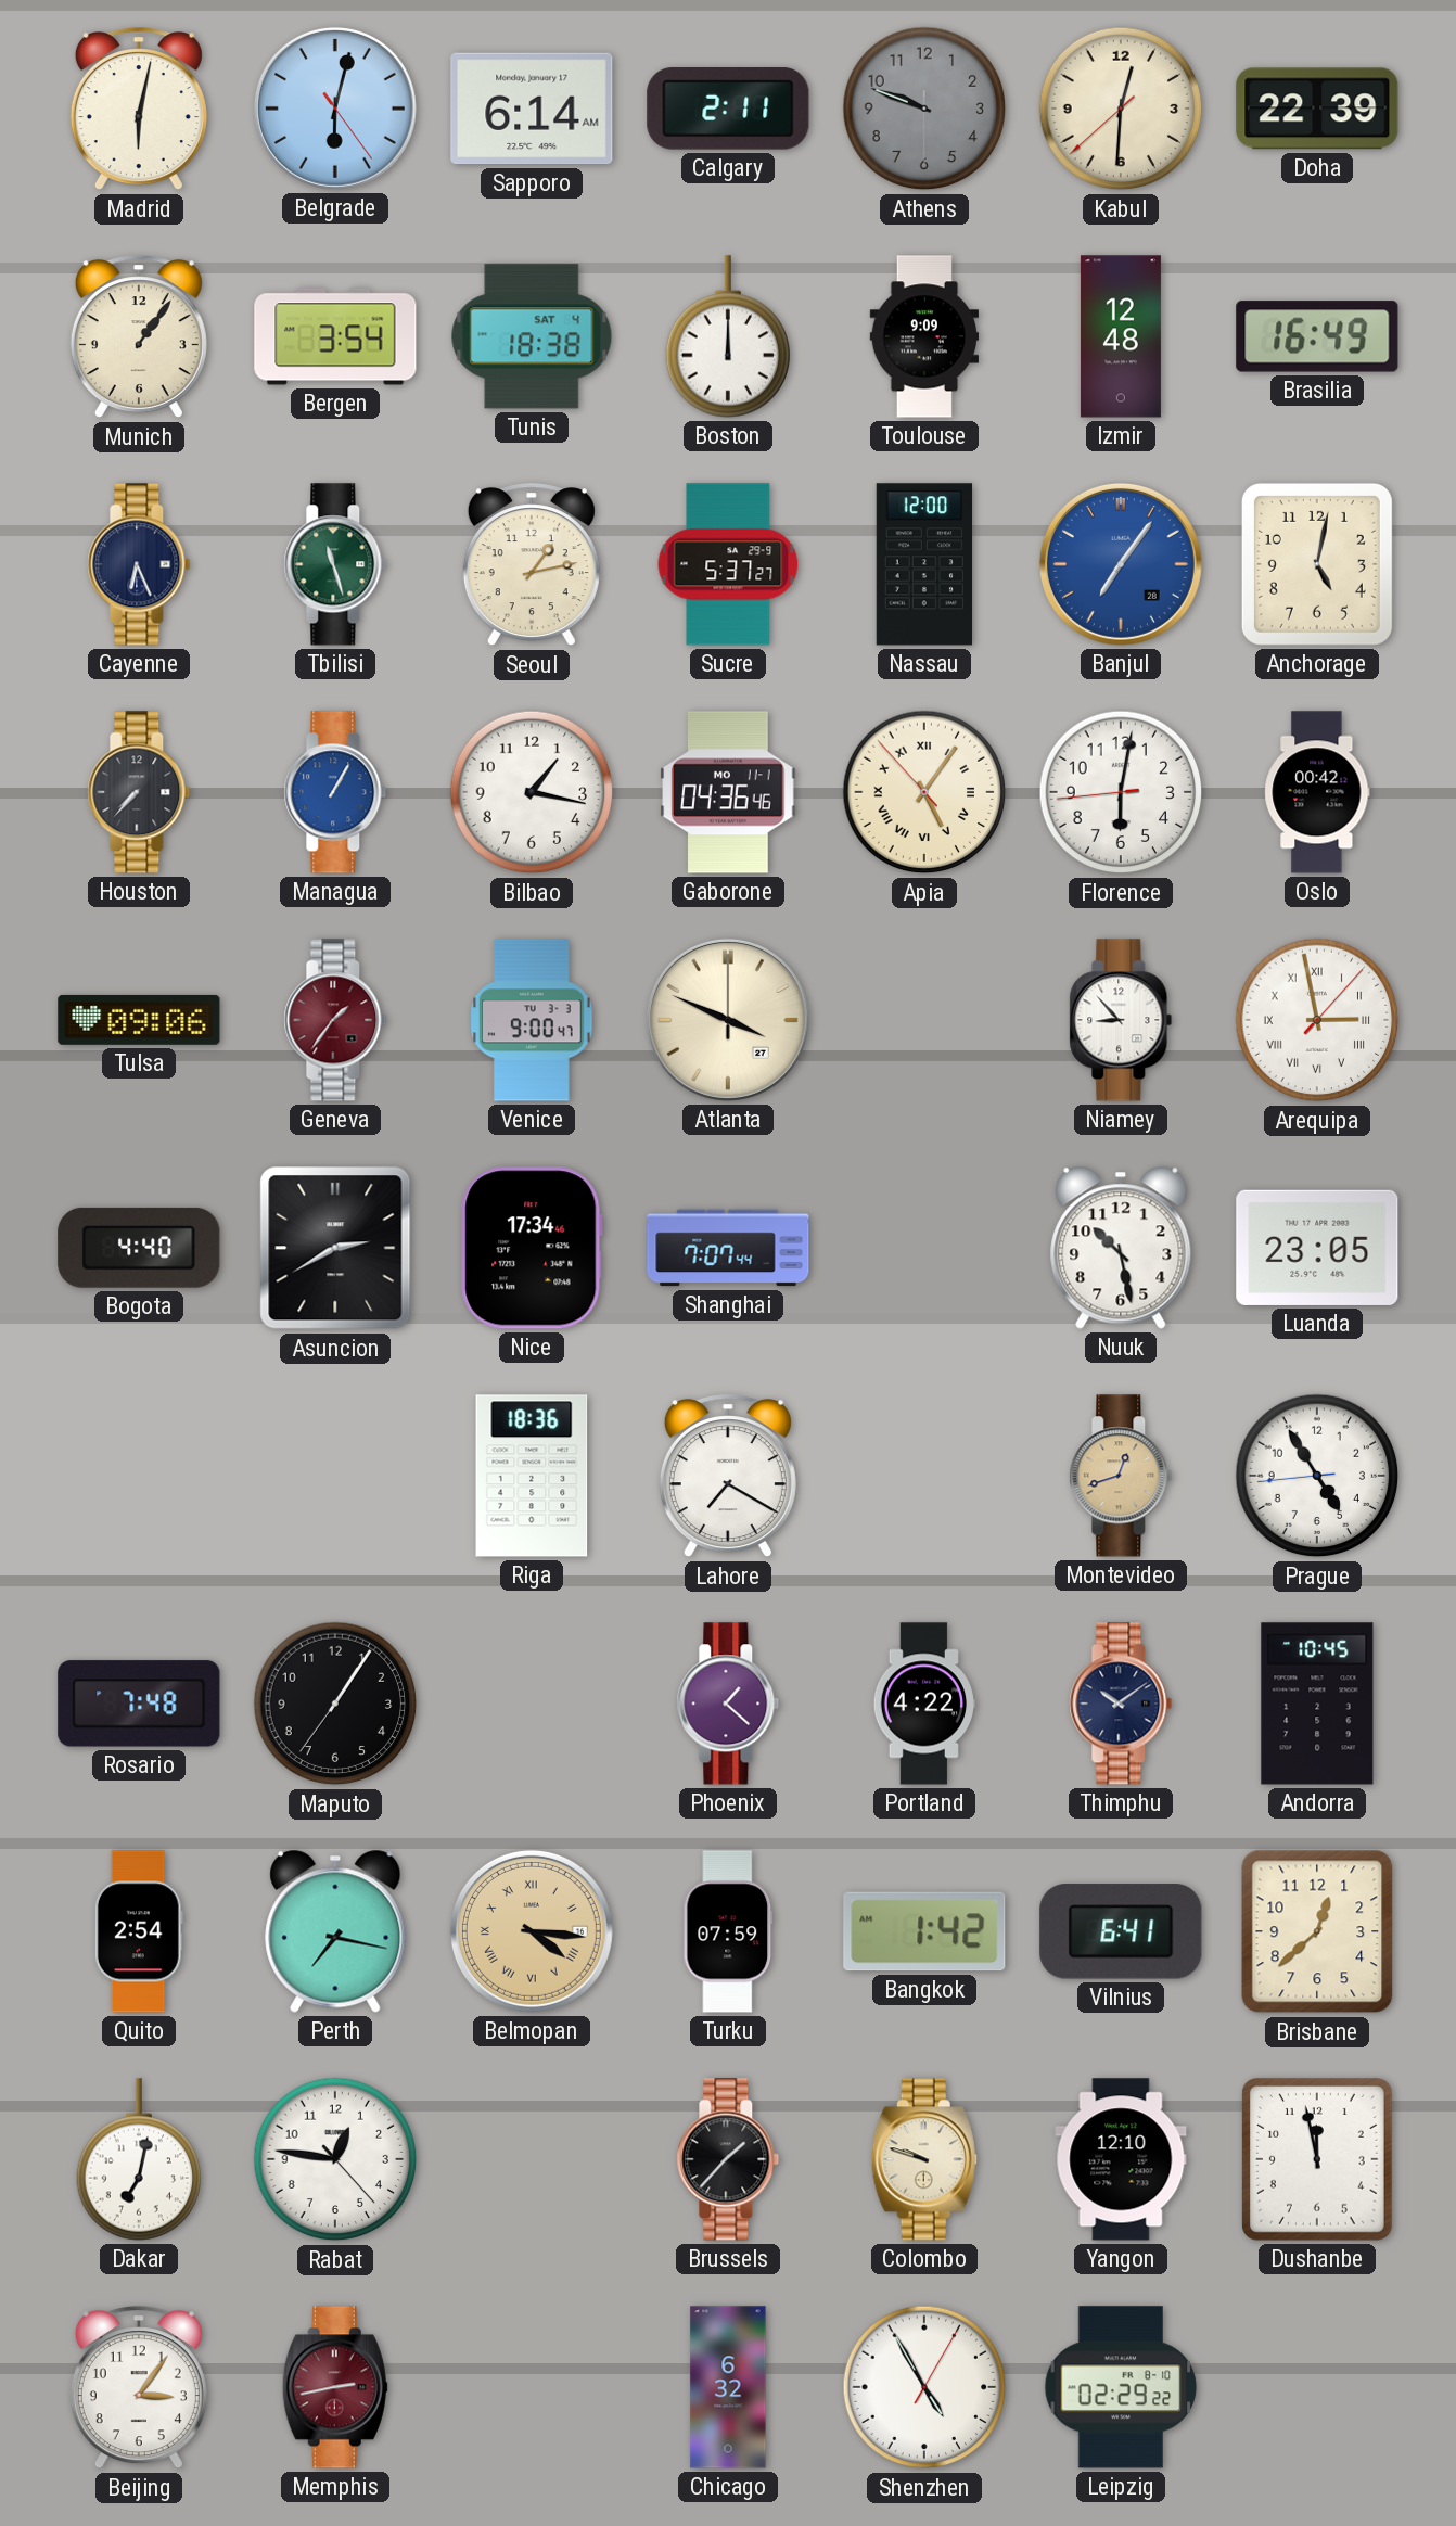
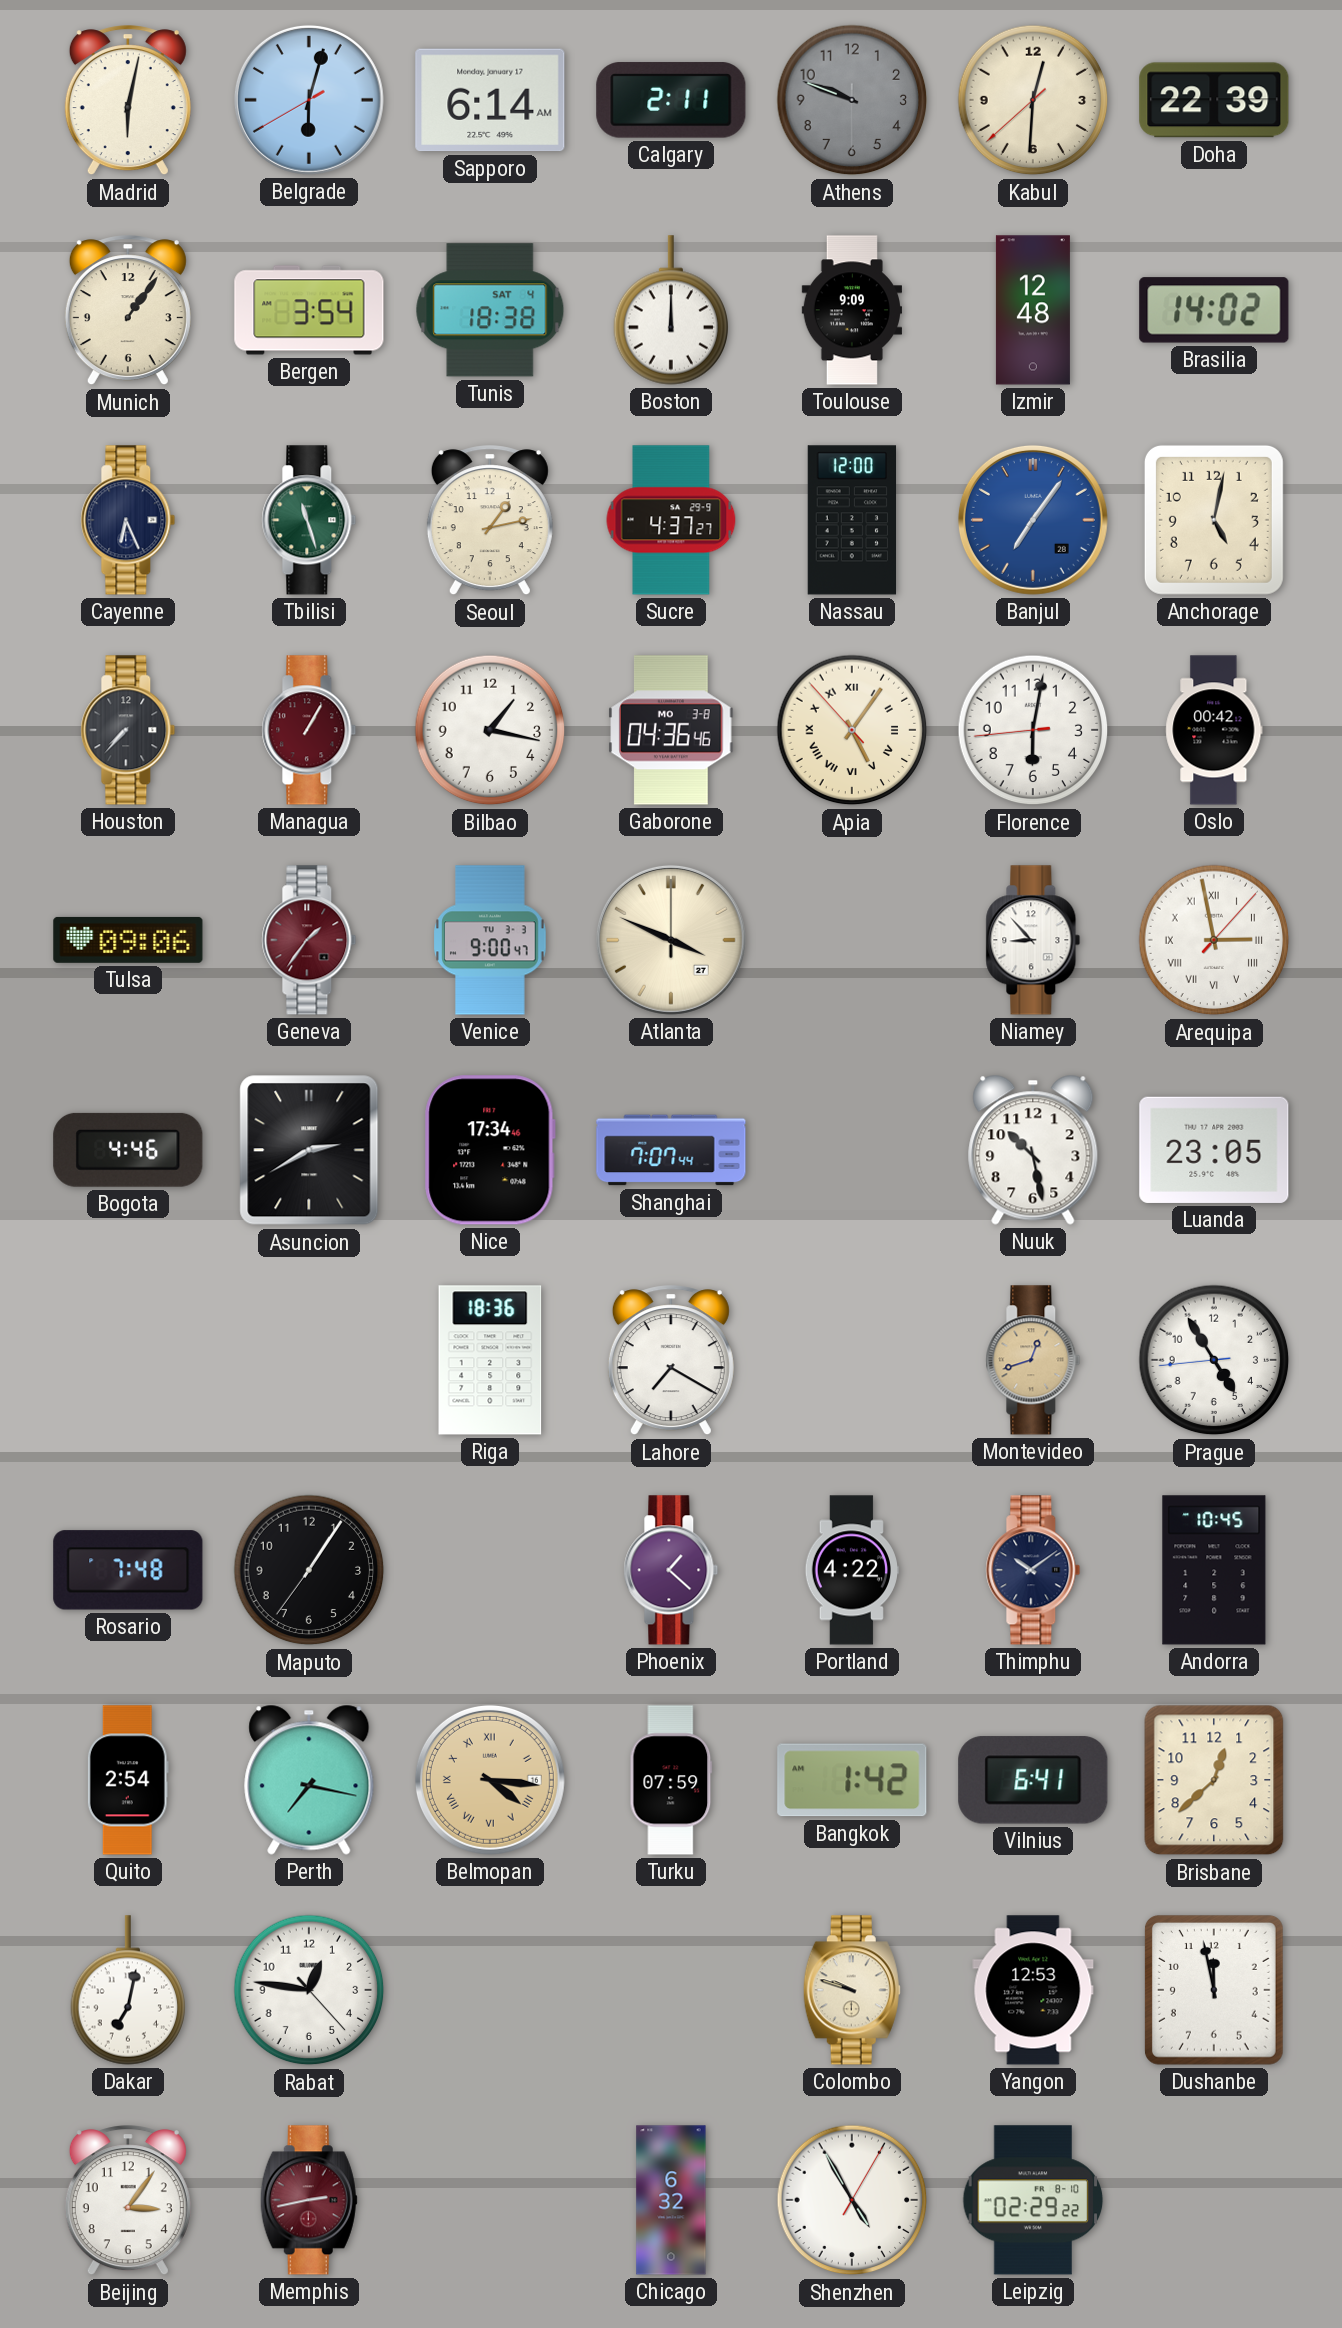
Belgrade: 6:02:24 -> 6:02:40 (309, 100)
Brasilia: 16:49 -> 14:02 (1214, 310)
Sucre: 5:37 -> 4:37 (671, 520)
Managua dial: blue -> burgundy (309, 730)
Gaborone date: MO 11-1 -> MO 3-8 (671, 730)
Bogota: 4:40 -> 4:46 (128, 1150)
Brussels: 1:37 -> none (728, 2159)
Yangon: 12:10 -> 12:53 (1033, 1990)
